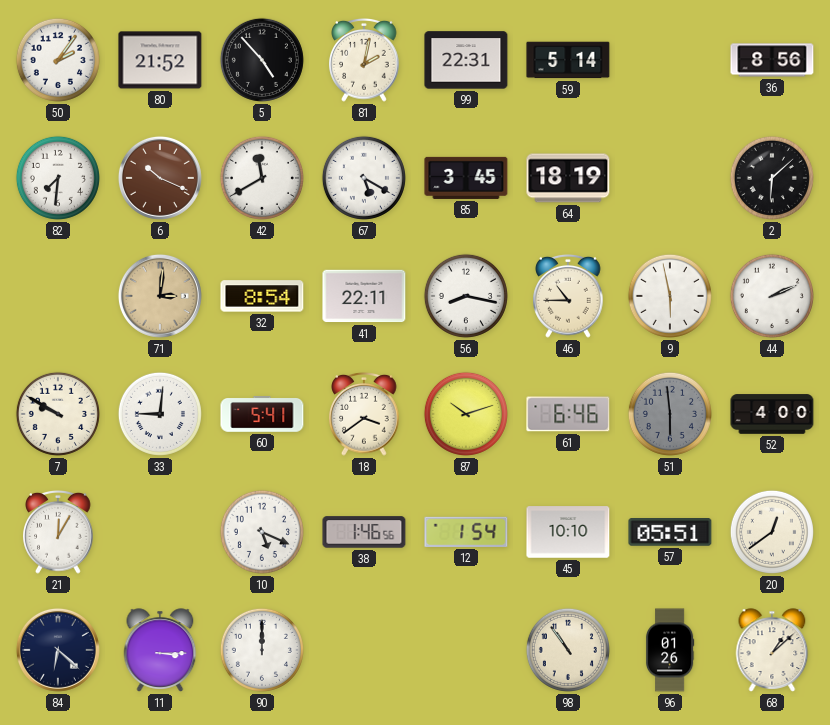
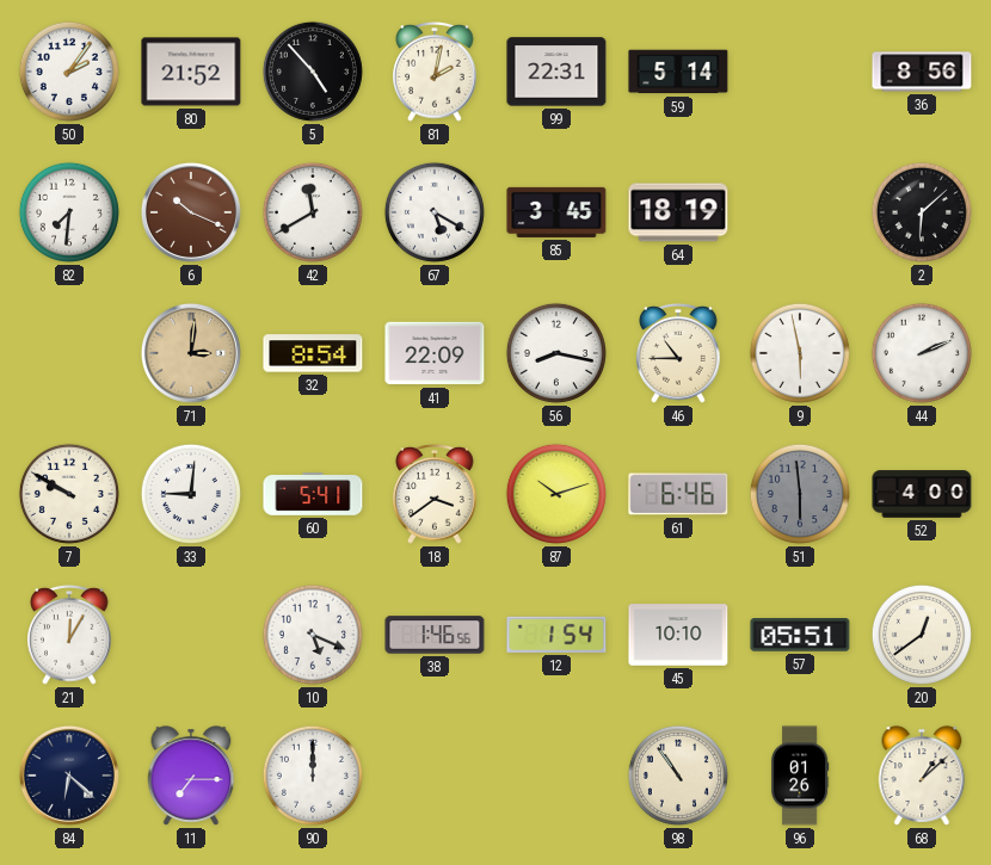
41: 22:11 -> 22:09 (435, 353)
11: 3:15 -> 7:15 (191, 776)
